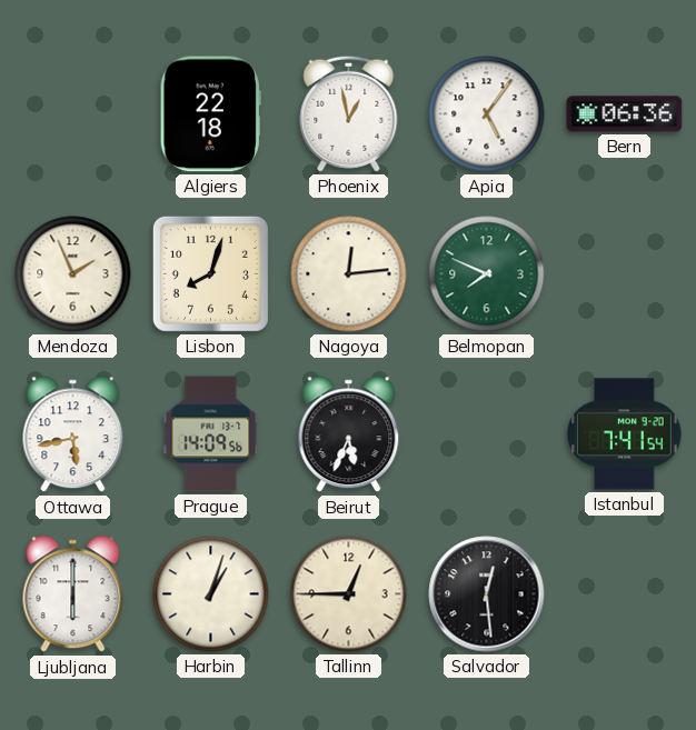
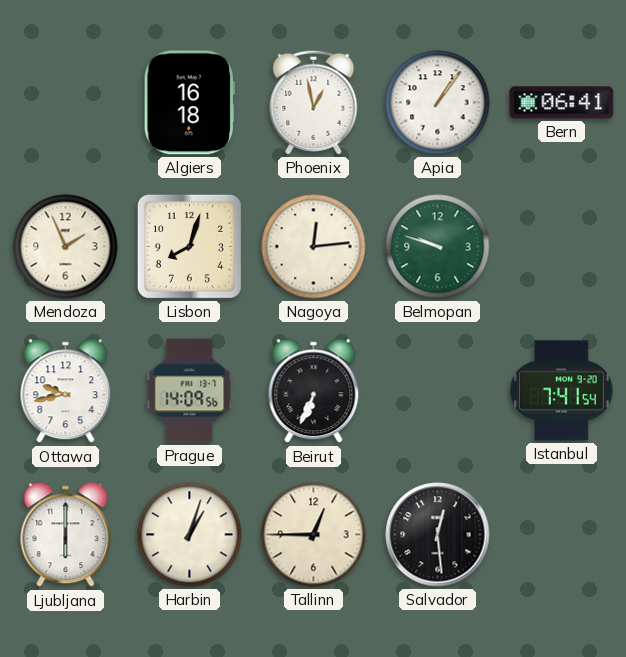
Algiers: 22:18 -> 16:18 (189, 103)
Apia: 5:06 -> 1:06 (438, 103)
Bern: 06:36 -> 06:41 (562, 103)
Belmopan: 7:49 -> 9:48 (438, 247)
Ottawa: 5:43 -> 9:43 (66, 391)
Beirut: 5:34 -> 6:34 (314, 391)
